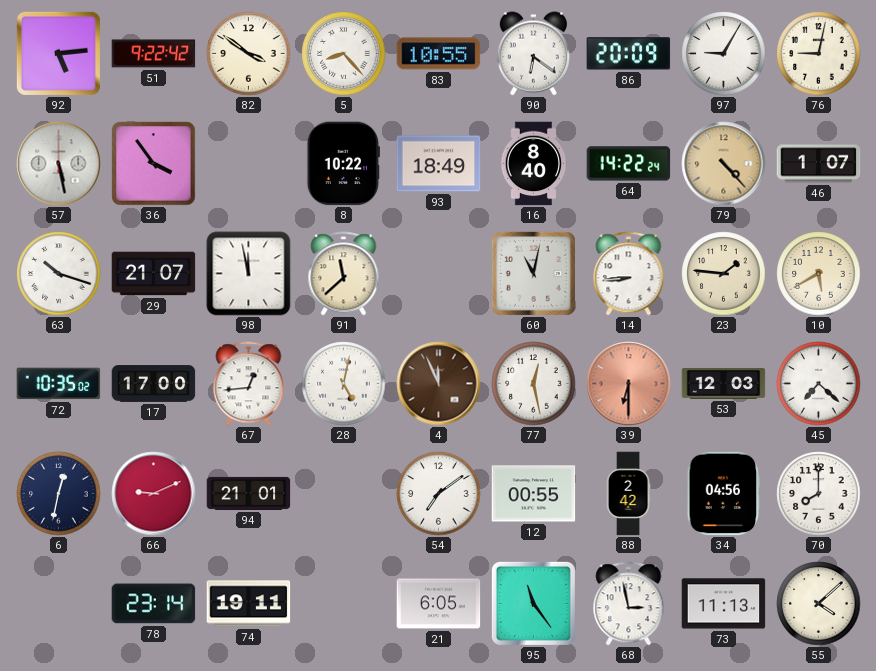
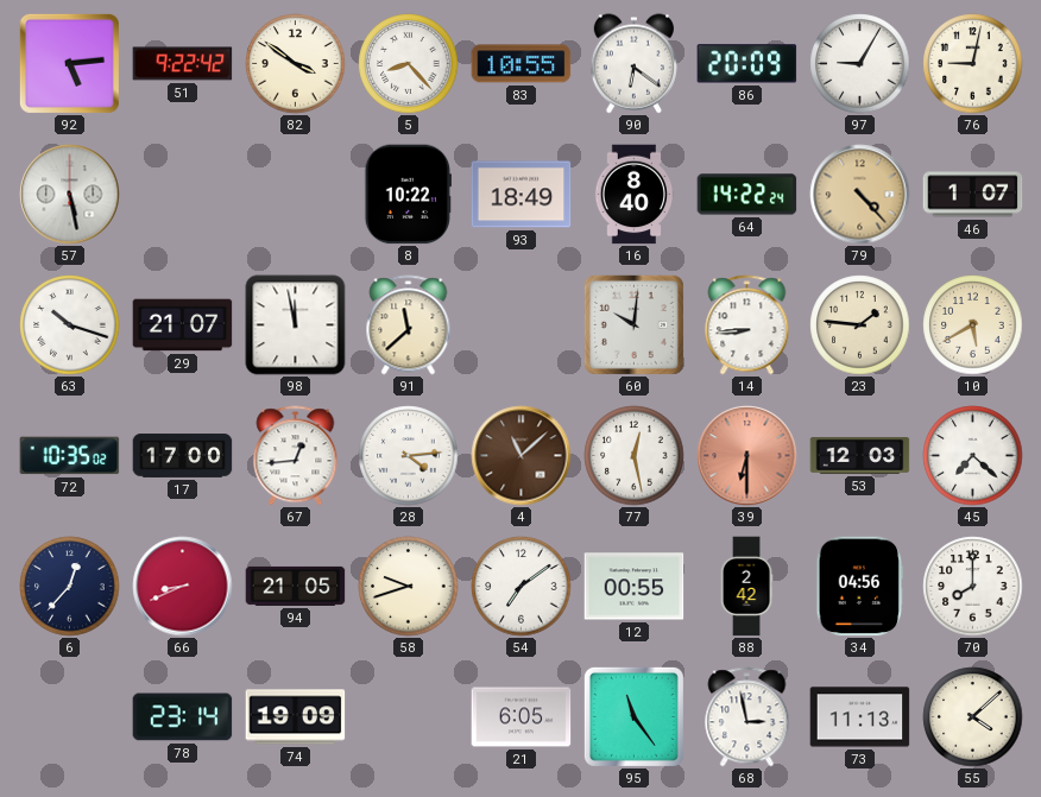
36: 3:54 -> none (154, 164)
60: 11:02 -> 10:01 (633, 324)
28: 5:02 -> 4:14 (409, 456)
4: 11:56 -> 11:08 (522, 456)
6: 12:32 -> 12:37 (70, 587)
66: 9:11 -> 8:41 (183, 587)
94: 21:01 -> 21:05 (296, 586)
58: none -> 9:42 (409, 587)
74: 19:11 -> 19:09 (296, 717)
